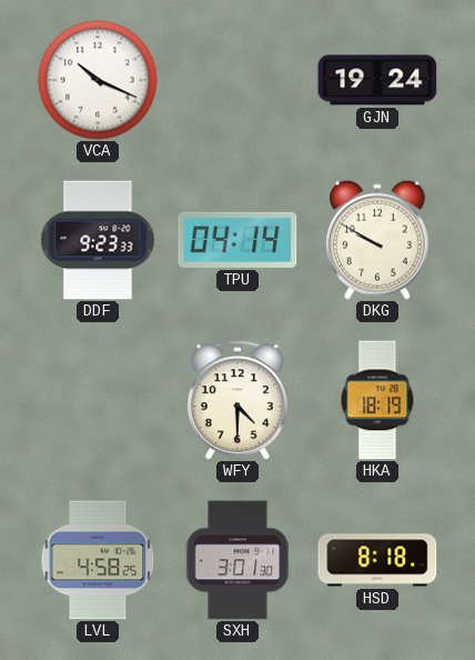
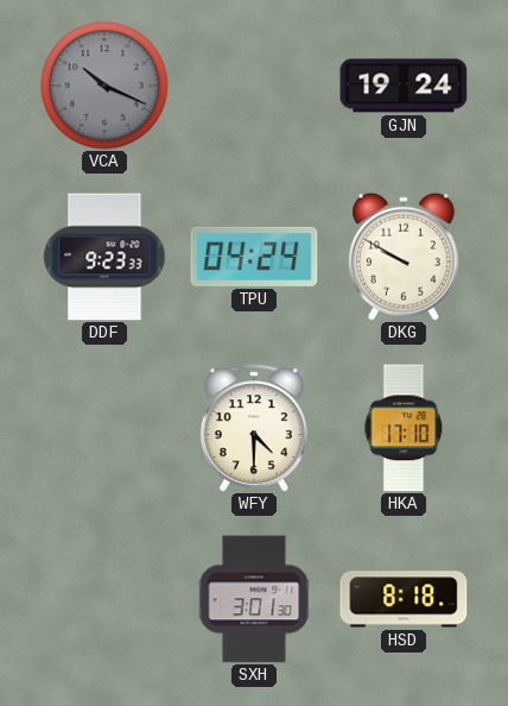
VCA dial: white -> grey (104, 86)
TPU: 04:14 -> 04:24 (254, 257)
HKA: 18:19 -> 17:10 (404, 428)
LVL: 4:58 -> none (98, 560)
